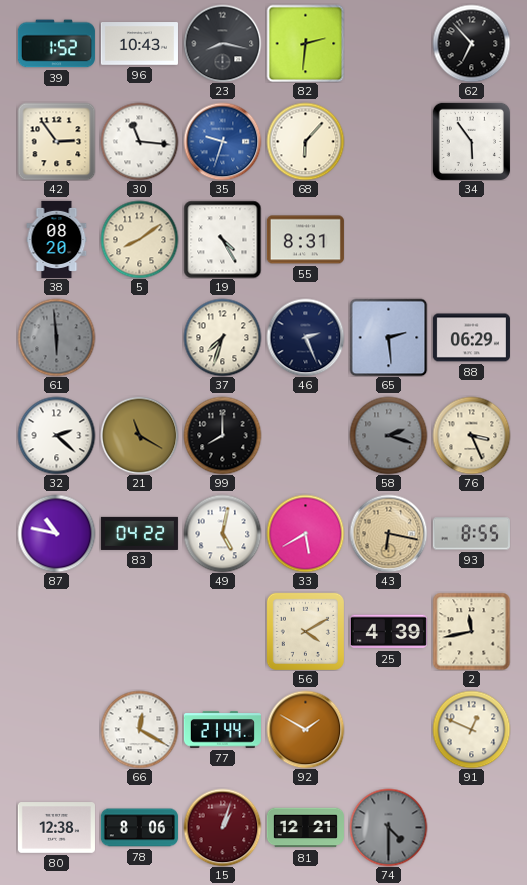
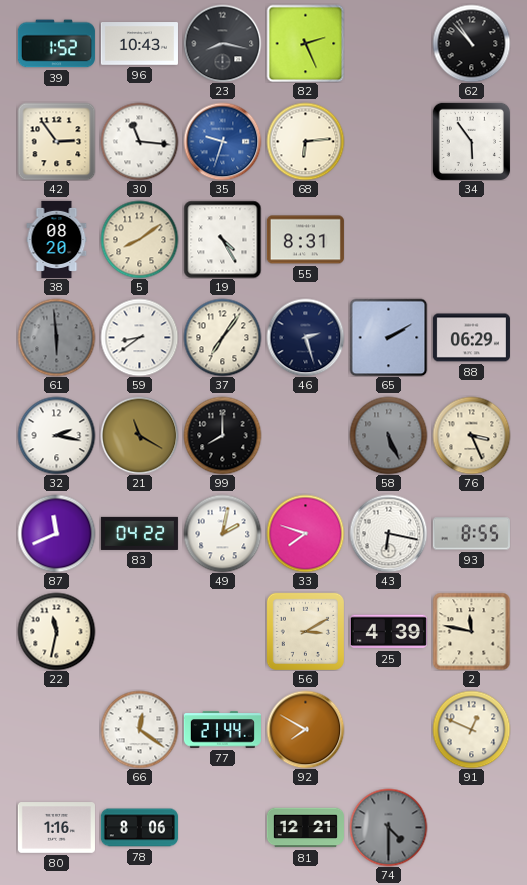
82: 2:31 -> 2:26 (305, 43)
62: 6:53 -> 10:53 (471, 43)
68: 6:07 -> 6:14 (305, 141)
59: none -> 8:39 (139, 337)
37: 7:33 -> 7:06 (222, 337)
46: 2:26 -> 2:27 (305, 337)
65: 2:29 -> 2:10 (388, 337)
32: 2:22 -> 2:17 (56, 435)
58: 2:18 -> 5:26 (388, 435)
87: 10:47 -> 11:41 (56, 533)
49: 5:02 -> 2:02 (222, 533)
33: 5:40 -> 7:48 (305, 533)
43 dial: champagne -> white (388, 533)
22: none -> 11:32 (56, 631)
56: 4:10 -> 3:10 (305, 631)
2: 11:43 -> 11:47 (471, 631)
66: 12:20 -> 12:21 (139, 729)
92: 1:50 -> 7:50 (305, 729)
80: 12:38 -> 1:16 (56, 828)
15: 1:03 -> none (222, 827)
